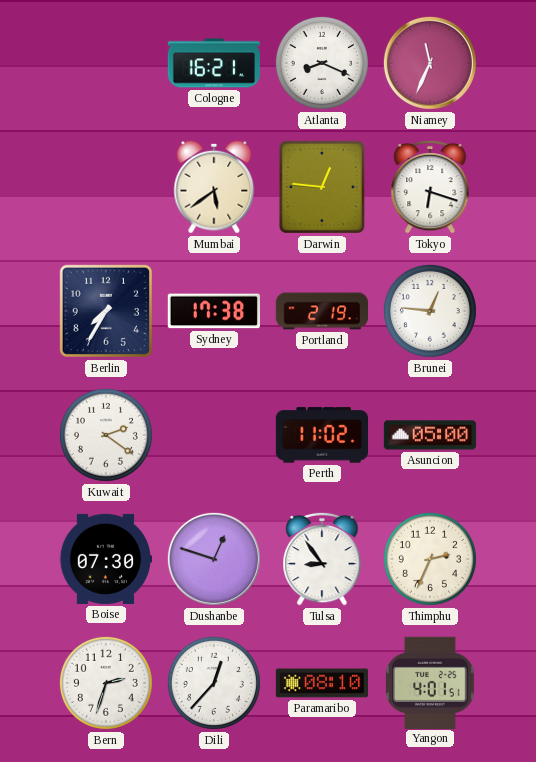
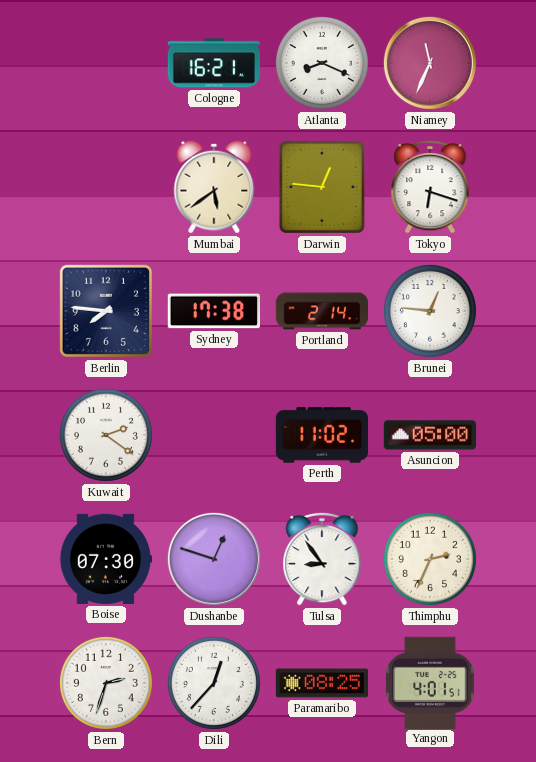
Berlin: 7:35 -> 7:46 (106, 311)
Portland: 2:19 -> 2:14 (322, 311)
Paramaribo: 08:10 -> 08:25 (322, 683)
